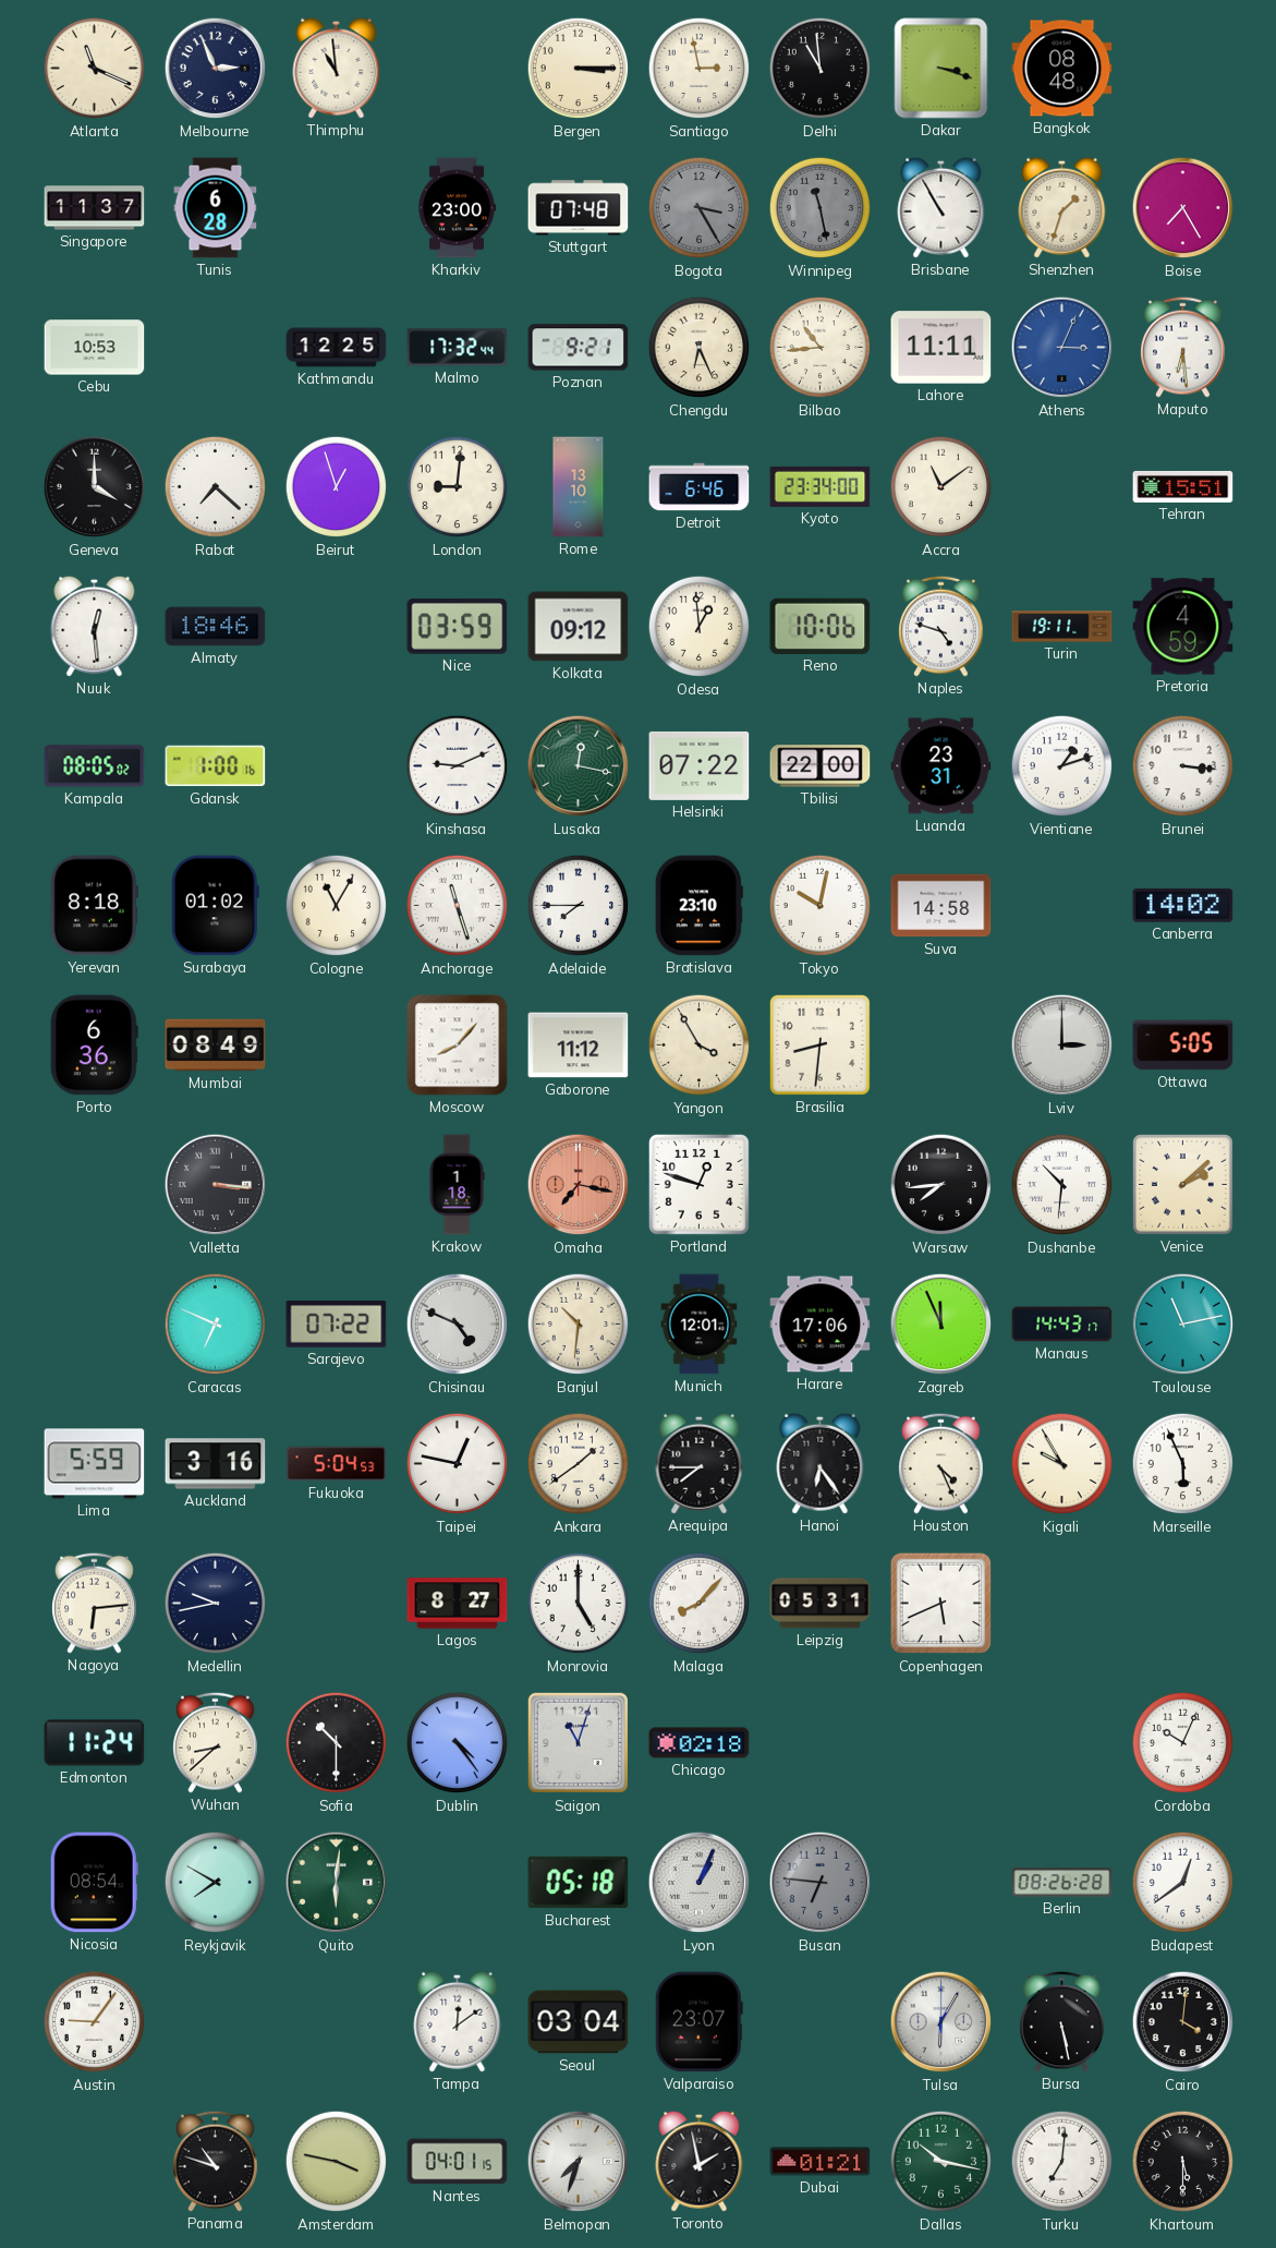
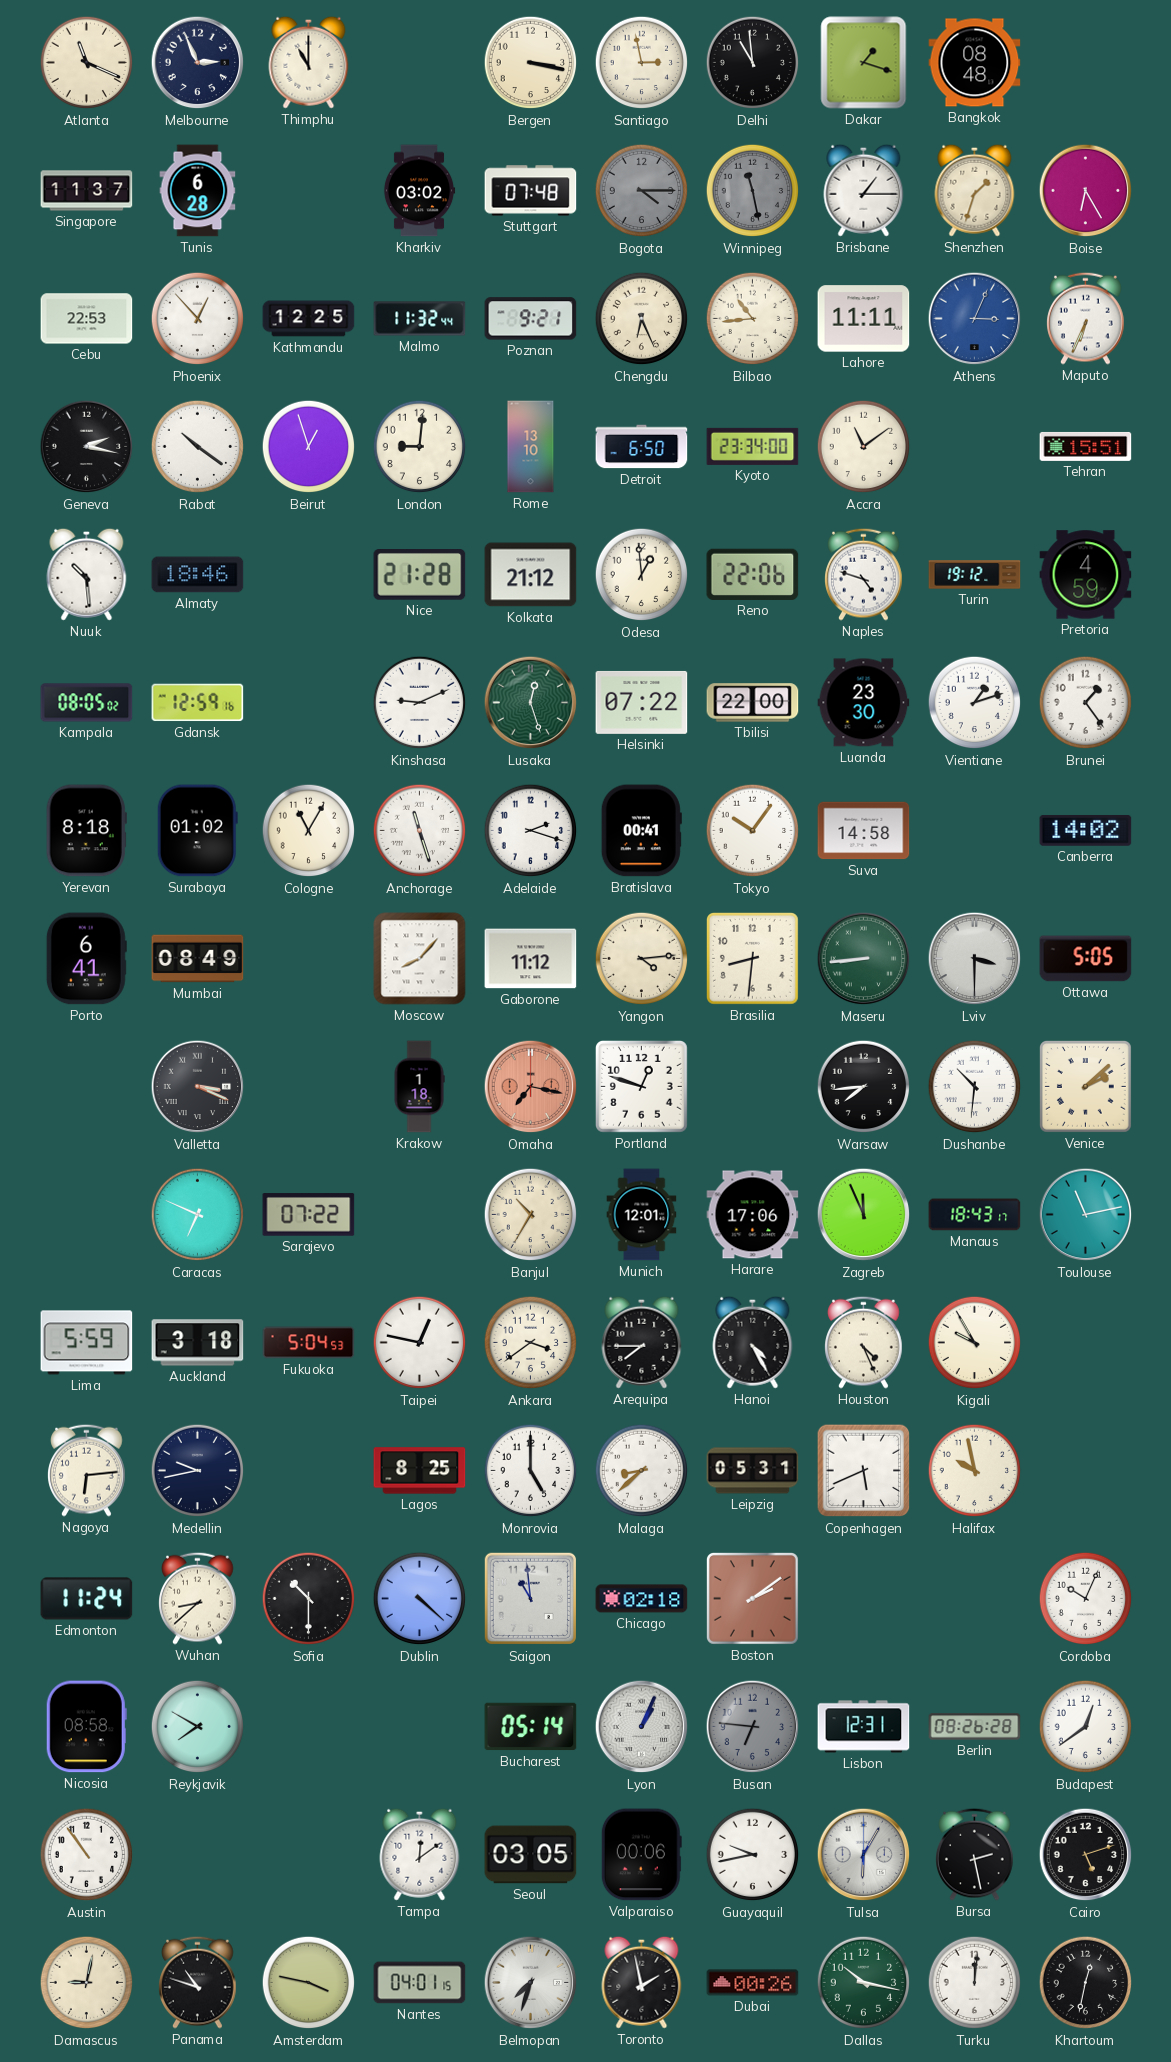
Thimphu: 10:59 -> 11:00 (309, 62)
Bergen: 3:15 -> 3:17 (531, 63)
Dakar: 3:18 -> 1:18 (864, 63)
Kharkiv: 23:00 -> 03:02 (419, 191)
Bogota: 3:25 -> 4:15 (642, 191)
Brisbane: 10:55 -> 1:15 (864, 190)
Boise: 7:25 -> 6:25 (1086, 191)
Cebu: 10:53 -> 22:53 (87, 319)
Phoenix: none -> 12:53 (198, 319)
Malmo: 17:32 -> 11:32 (420, 319)
Maputo: 6:29 -> 6:34 (1086, 318)
Geneva: 4:00 -> 2:17 (87, 447)
Rabat: 7:22 -> 10:21 (198, 447)
Detroit: 6:46 -> 6:50 (642, 447)
Nuuk: 12:29 -> 10:29 (87, 574)
Nice: 03:59 -> 21:28 (420, 575)
Kolkata: 09:12 -> 21:12 (531, 575)
Reno: 10:06 -> 22:06 (753, 574)
Turin: 19:11 -> 19:12 (975, 575)
Gdansk: 1:00 -> 12:59 (198, 703)
Lusaka: 12:17 -> 12:27 (531, 703)
Luanda: 23:31 -> 23:30 (864, 703)
Brunei: 3:16 -> 1:24 (1086, 703)
Adelaide: 7:45 -> 2:18 (531, 831)
Bratislava: 23:10 -> 00:41 (641, 831)
Tokyo: 10:02 -> 10:06 (753, 831)
Porto: 6:36 -> 6:41 (86, 959)
Yangon: 3:55 -> 4:14 (642, 959)
Maseru: none -> 8:44 (864, 959)
Lviv: 3:00 -> 3:30 (975, 959)
Valletta: 3:16 -> 3:19 (198, 1087)
Chisinau: 4:49 -> none (458, 1325)
Banjul: 10:31 -> 10:35 (531, 1215)
Manaus: 14:43 -> 18:43 (975, 1215)
Auckland: 3:16 -> 3:18 (198, 1343)
Ankara: 1:39 -> 3:39 (531, 1343)
Hanoi: 6:24 -> 4:25 (753, 1342)
Marseille: 5:56 -> none (1183, 1464)
Lagos: 8:27 -> 8:25 (420, 1471)
Malaga: 8:07 -> 8:38 (642, 1471)
Halifax: none -> 9:58 (975, 1471)
Dublin: 4:24 -> 4:22 (420, 1599)
Saigon: 11:03 -> 10:59 (531, 1599)
Boston: none -> 2:09 (752, 1598)
Nicosia: 08:54 -> 08:58 (86, 1727)
Quito: 6:01 -> none (337, 1883)
Bucharest: 05:18 -> 05:14 (531, 1727)
Lisbon: none -> 12:31 (864, 1727)
Austin: 9:06 -> 10:54 (87, 1855)
Seoul: 03:04 -> 03:05 (531, 1855)
Valparaiso: 23:07 -> 00:06 (641, 1855)
Guayaquil: none -> 9:43 (753, 1855)
Bursa: 5:28 -> 2:28 (975, 1854)
Cairo: 4:01 -> 5:12 (1086, 1855)
Damascus: none -> 9:02 (87, 1983)
Dubai: 01:21 -> 00:26 (753, 1983)
Turku: 7:01 -> 12:01 (975, 1983)
Khartoum: 5:30 -> 12:32 (1086, 1983)
